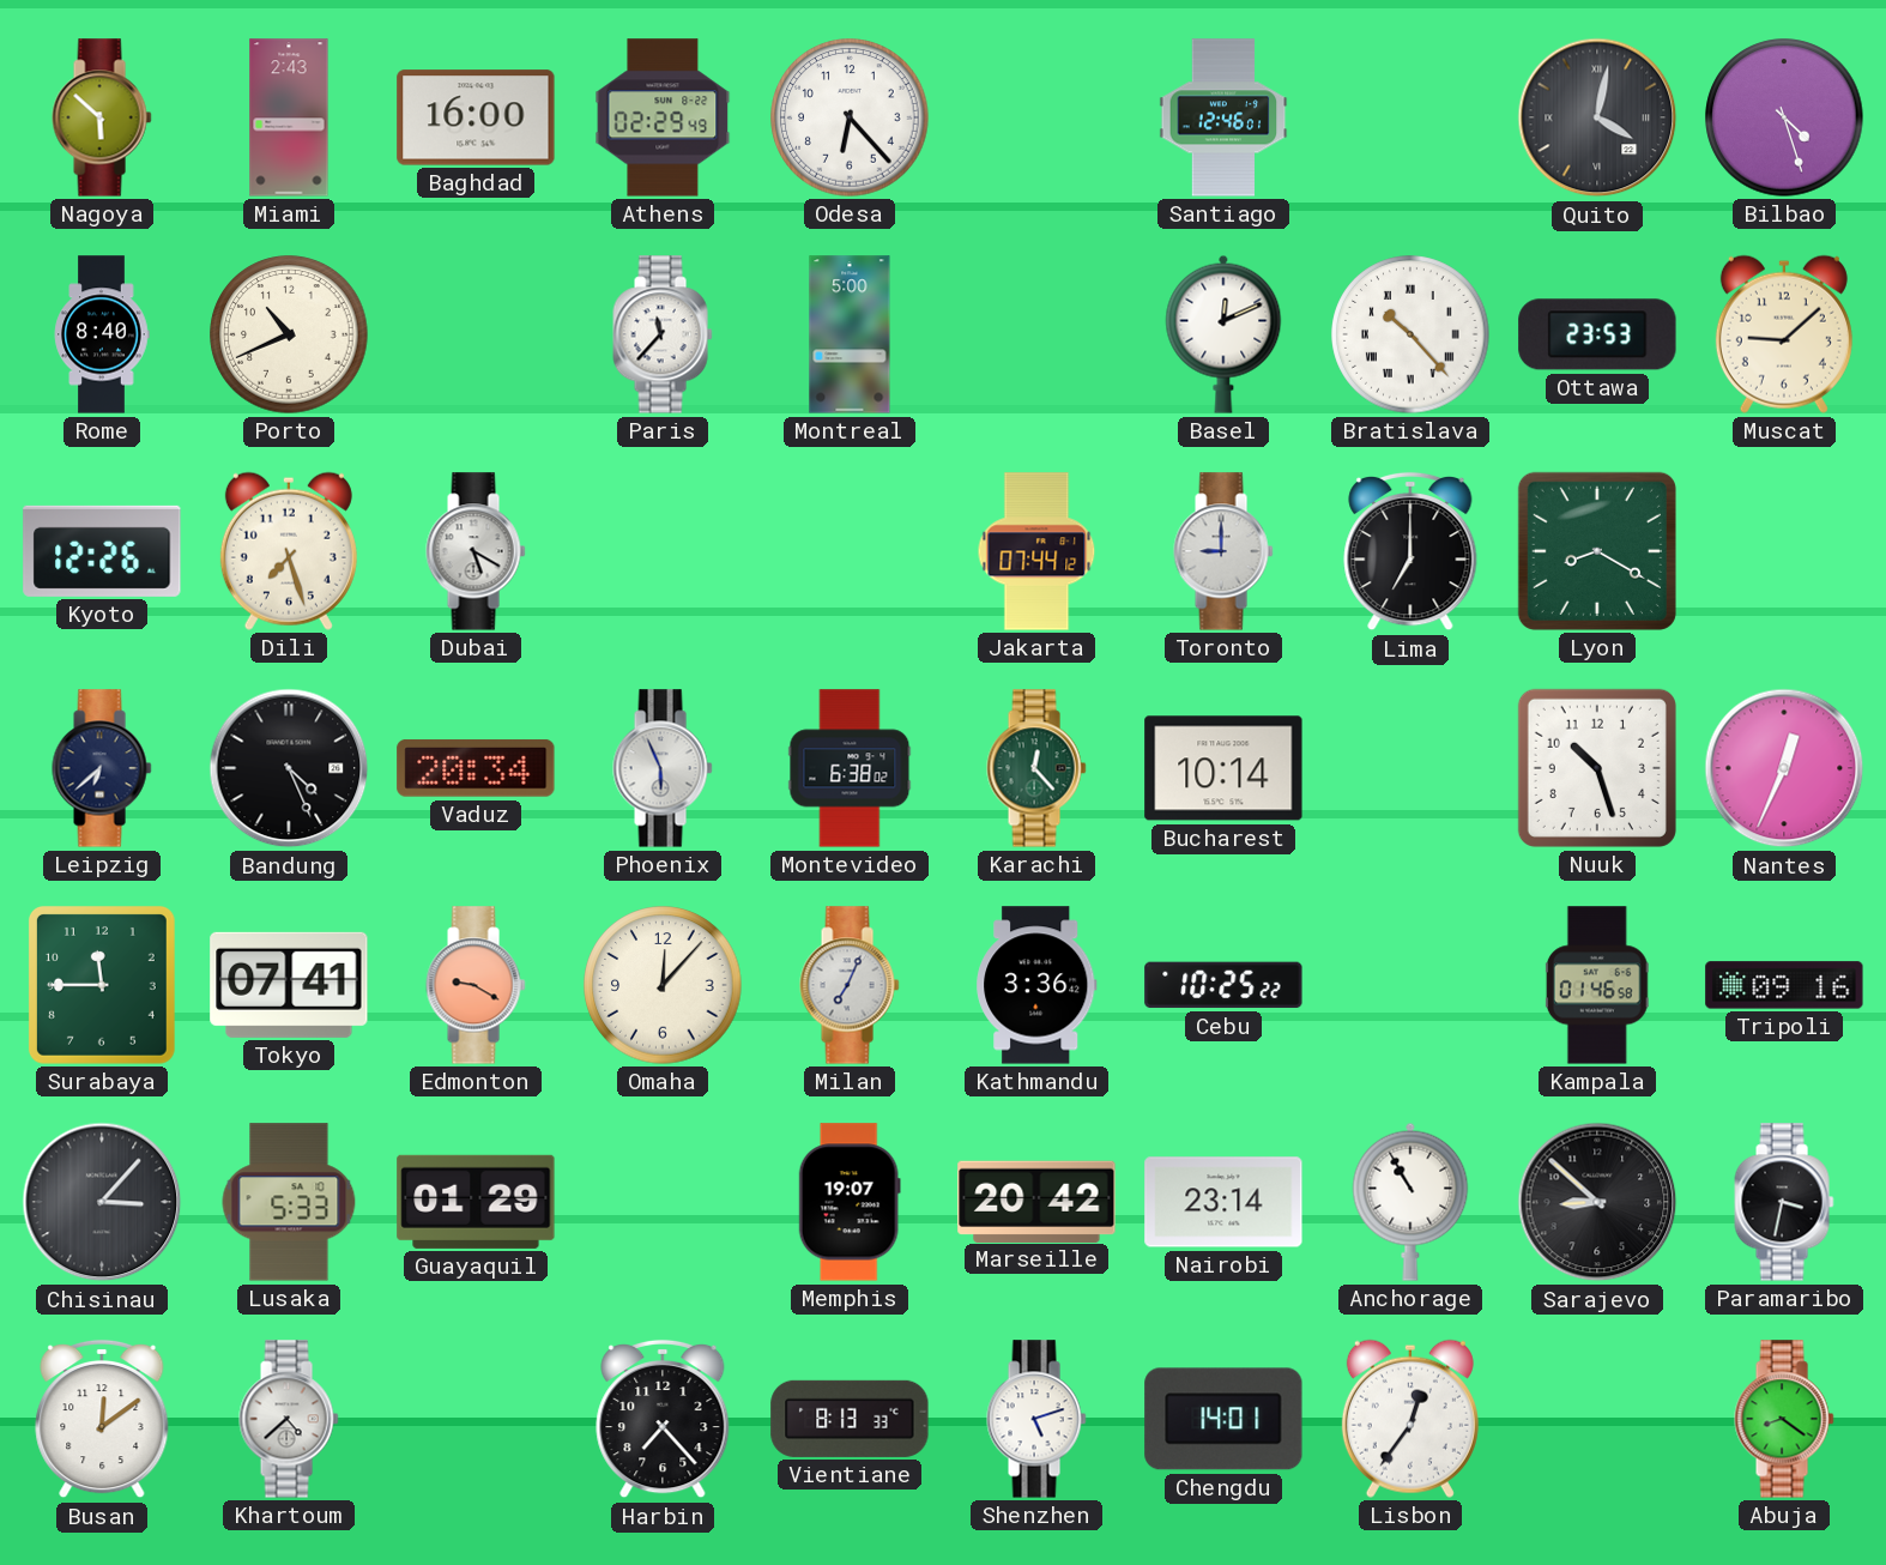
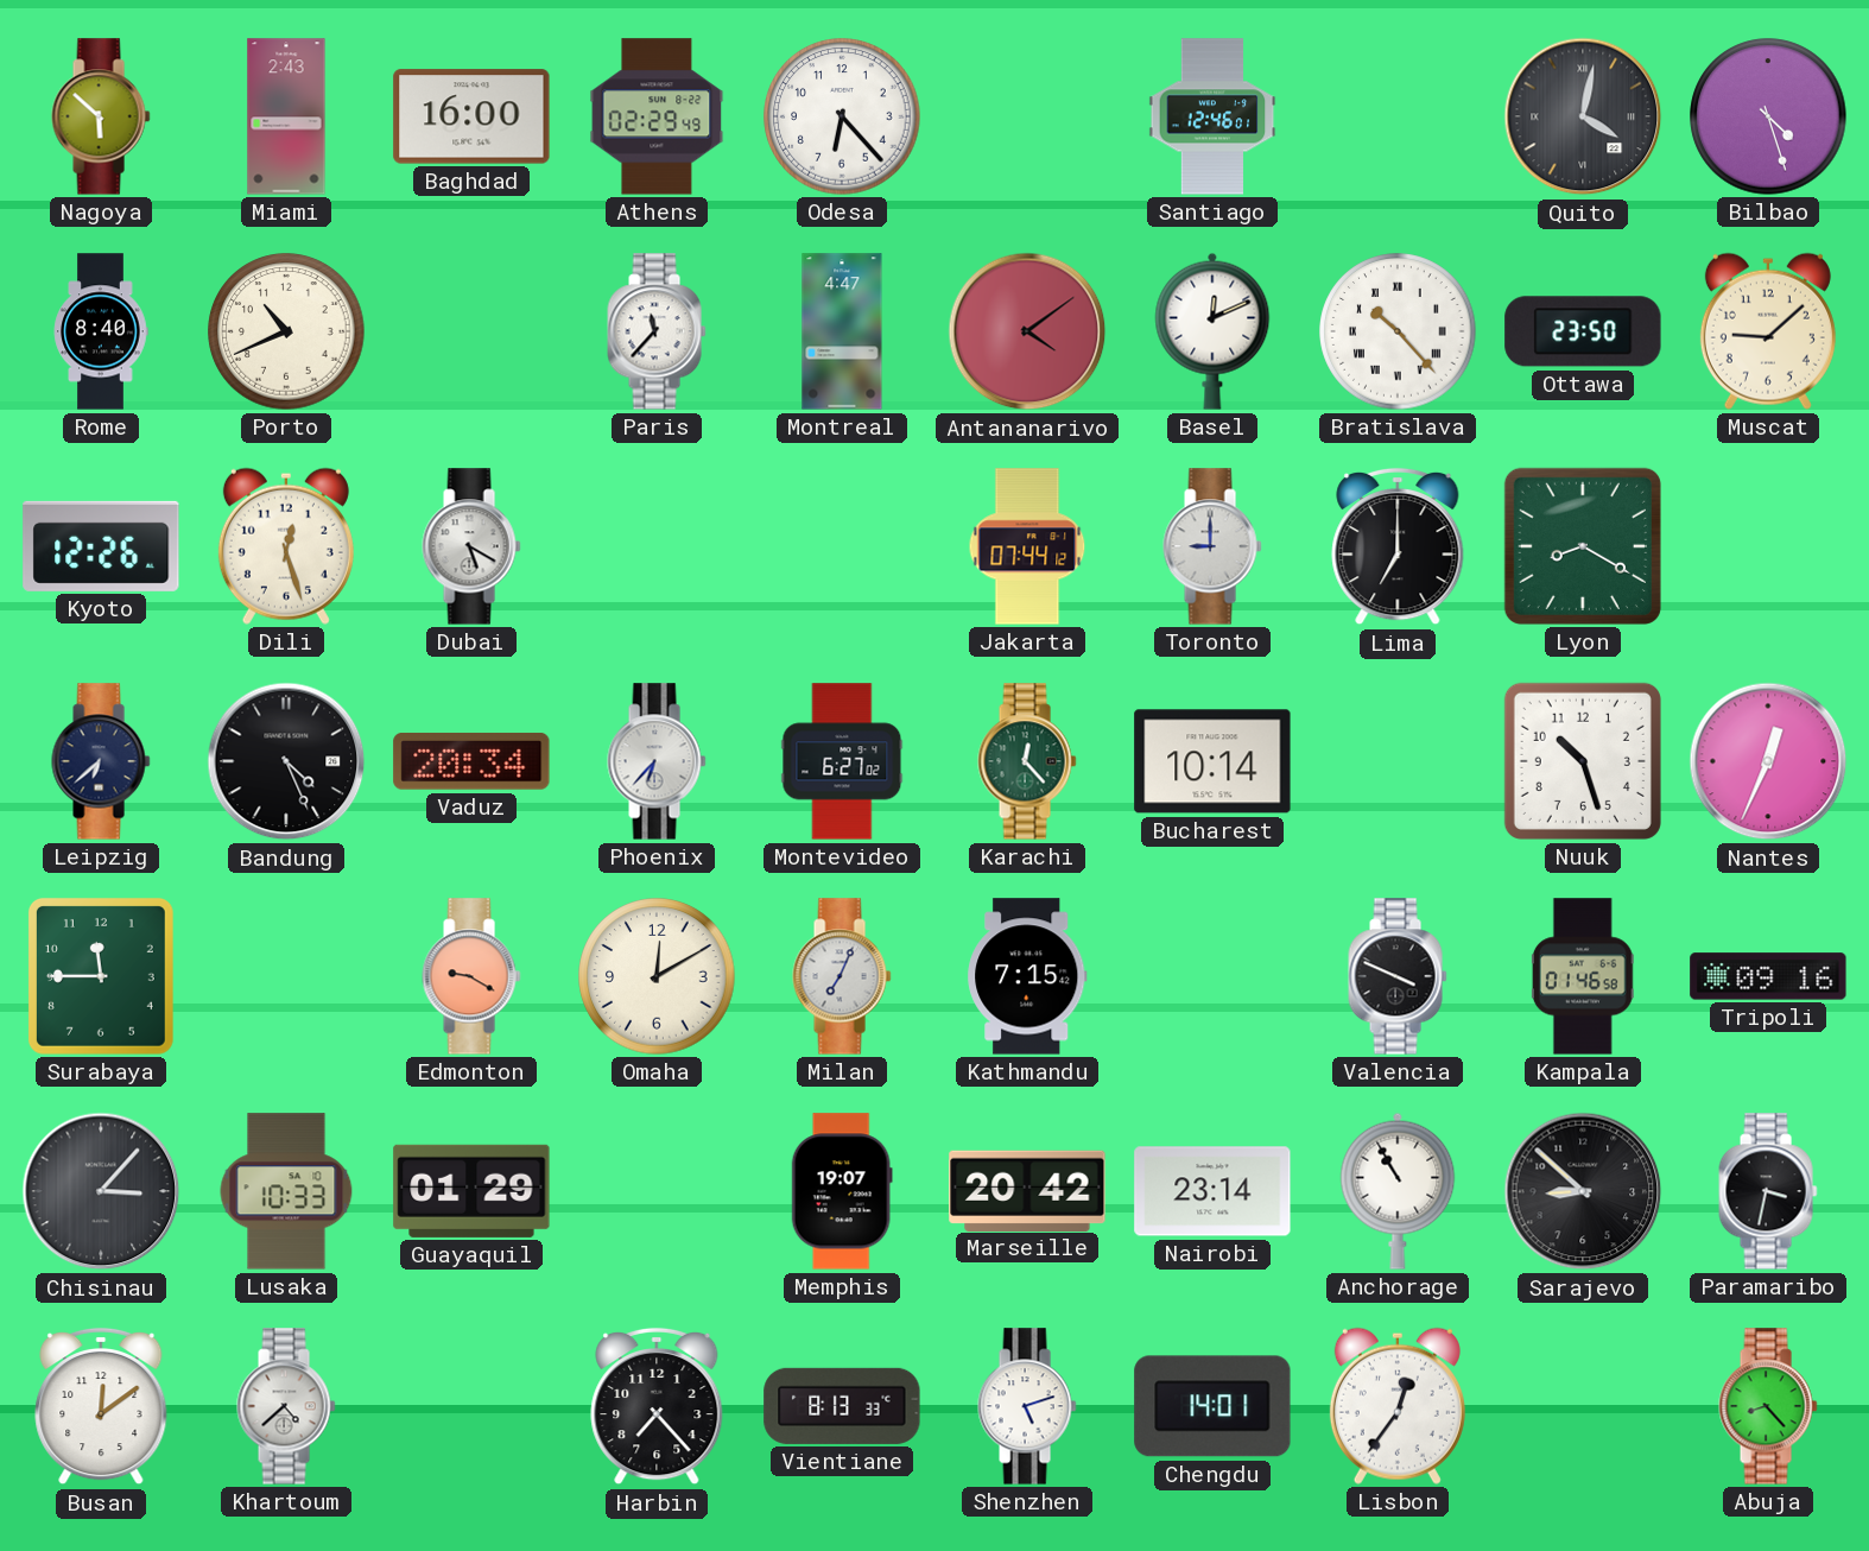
Montreal: 5:00 -> 4:47 (842, 331)
Antananarivo: none -> 4:09 (1027, 331)
Ottawa: 23:53 -> 23:50 (1583, 331)
Dili: 7:27 -> 12:27 (286, 546)
Phoenix: 5:56 -> 6:37 (657, 761)
Montevideo: 6:38 -> 6:27 (842, 761)
Tokyo: 07:41 -> none (289, 985)
Omaha: 12:07 -> 12:10 (657, 976)
Kathmandu: 3:36 -> 7:15 (1027, 976)
Cebu: 10:25 -> none (1223, 985)
Valencia: none -> 3:49 (1398, 976)
Lusaka: 5:33 -> 10:33 (286, 1191)
Abuja: 8:21 -> 8:23 (1768, 1406)
